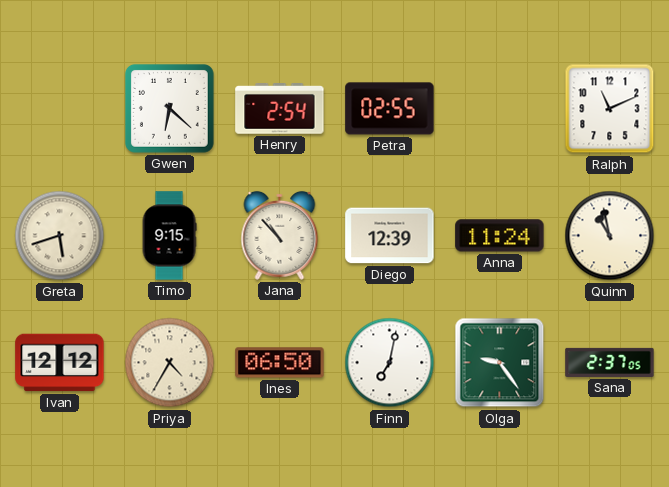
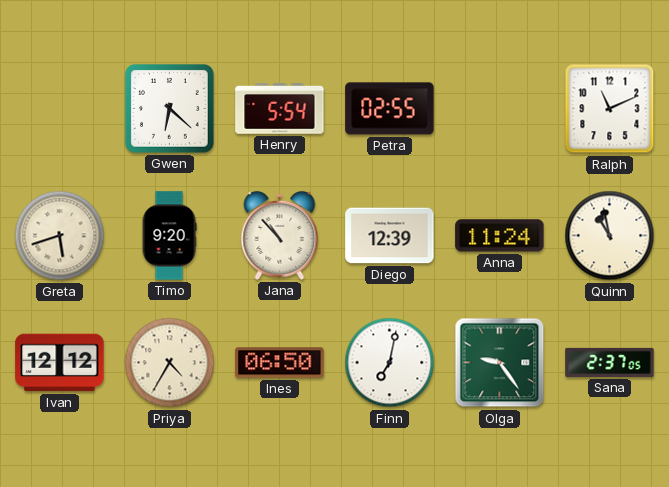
Henry: 2:54 -> 5:54 (280, 109)
Timo: 9:15 -> 9:20 (169, 236)
